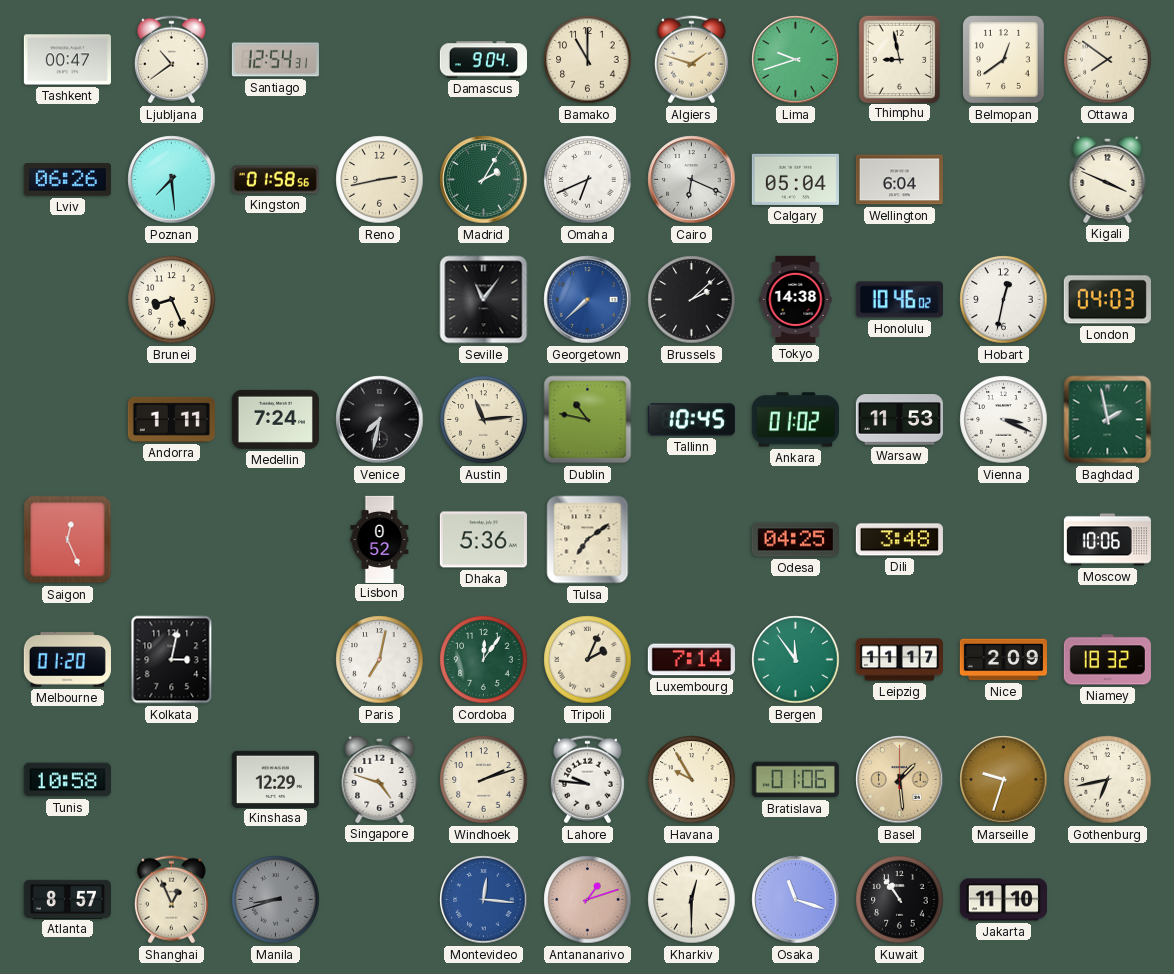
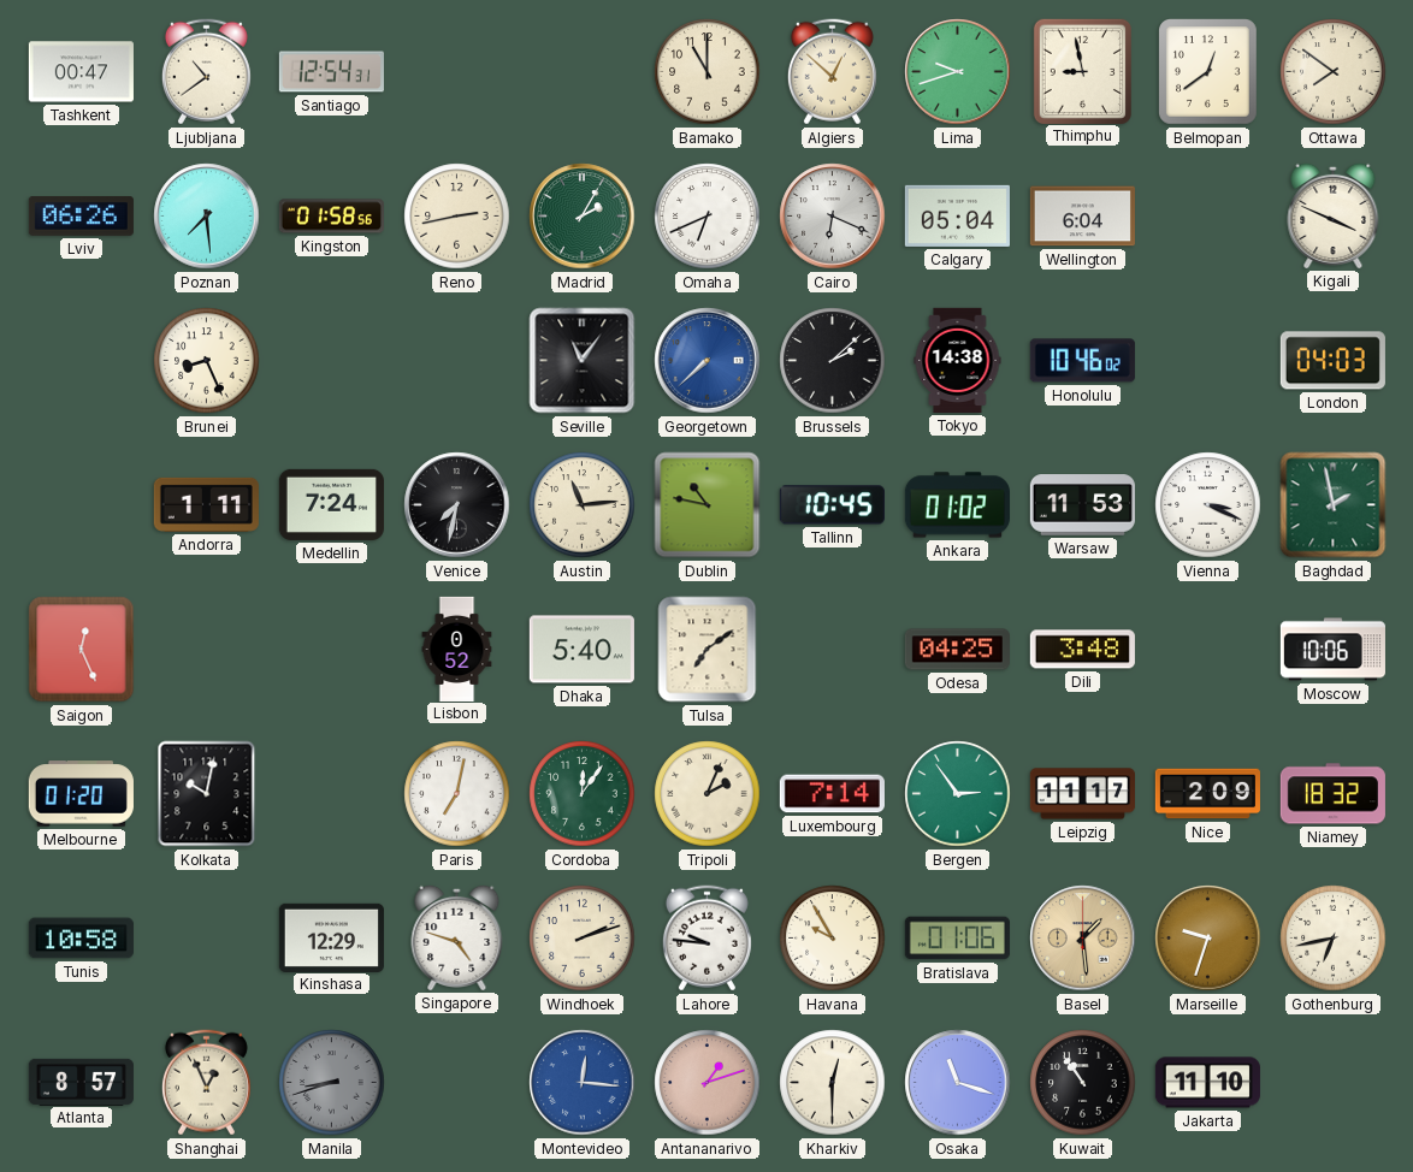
Damascus: 9:04 -> none (483, 60)
Algiers: 1:48 -> 12:52 (832, 72)
Hobart: 12:32 -> none (1004, 300)
Dhaka: 5:36 -> 5:40 (581, 650)
Kolkata: 3:02 -> 10:02 (207, 794)
Bergen: 11:54 -> 2:54 (958, 794)
